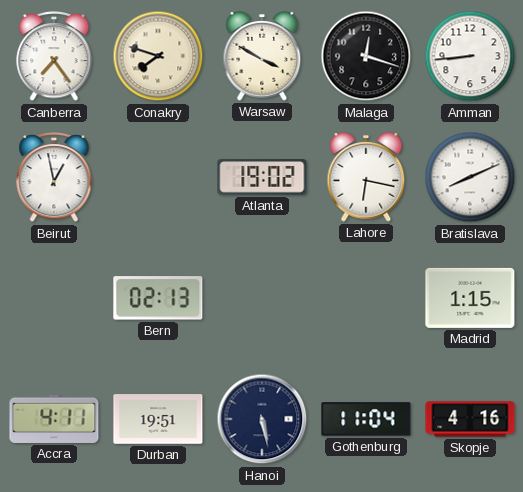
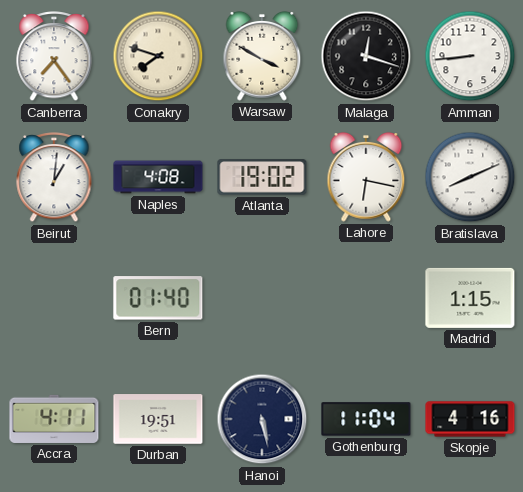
Beirut: 12:58 -> 1:01 (54, 178)
Naples: none -> 4:08 (158, 177)
Bern: 02:13 -> 01:40 (158, 298)
